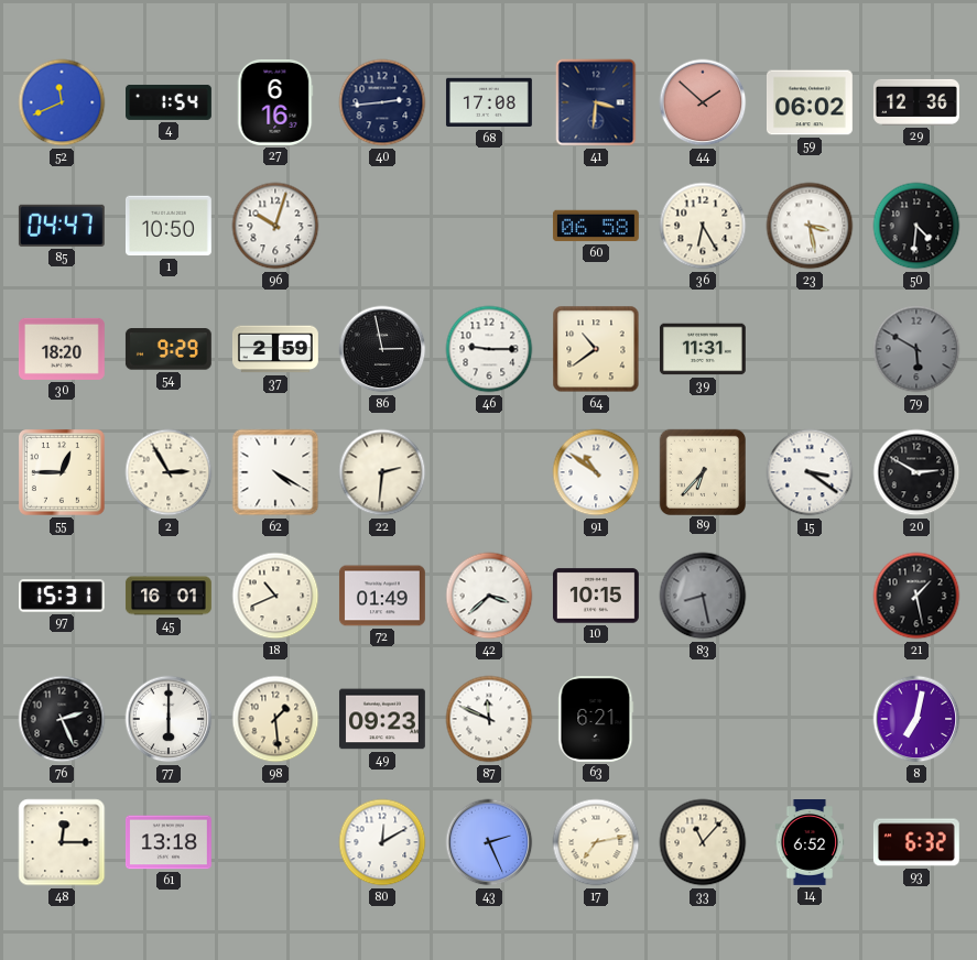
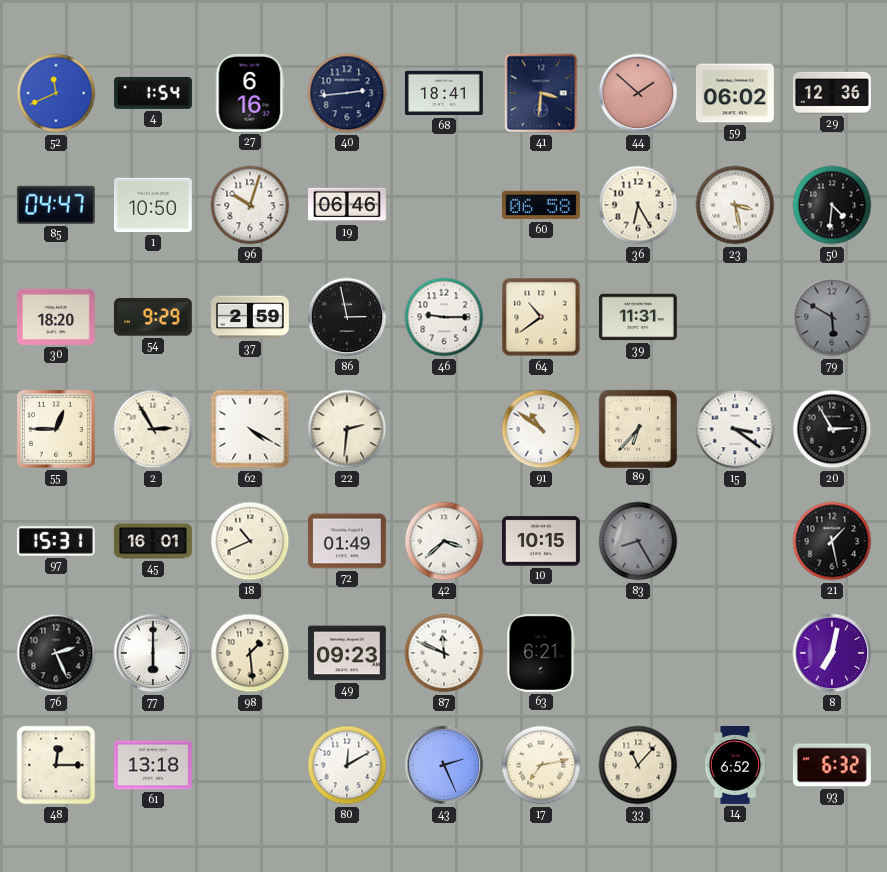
68: 17:08 -> 18:41 (444, 93)
19: none -> 06:46 (348, 205)
20: 2:50 -> 2:55 (832, 429)
83: 8:28 -> 8:25 (638, 541)
